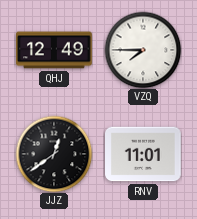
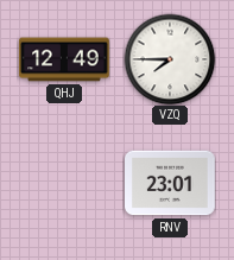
JJZ: 12:39 -> none (54, 154)
RNV: 11:01 -> 23:01 (171, 183)
